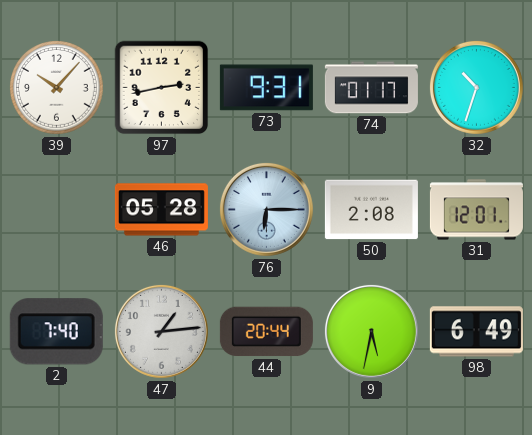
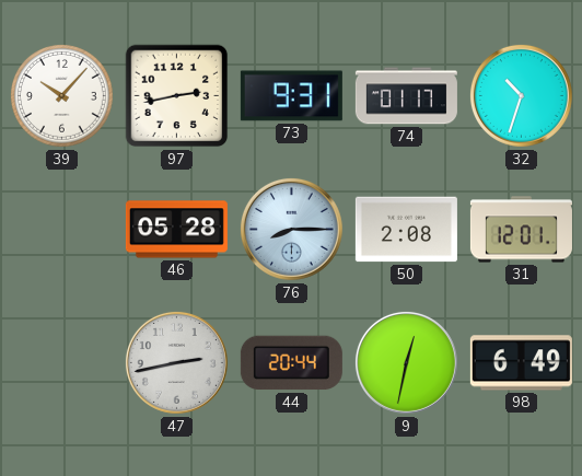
76: 6:15 -> 8:15 (291, 229)
2: 7:40 -> none (56, 332)
47: 1:14 -> 2:43 (176, 362)
9: 5:32 -> 12:32 (406, 362)
